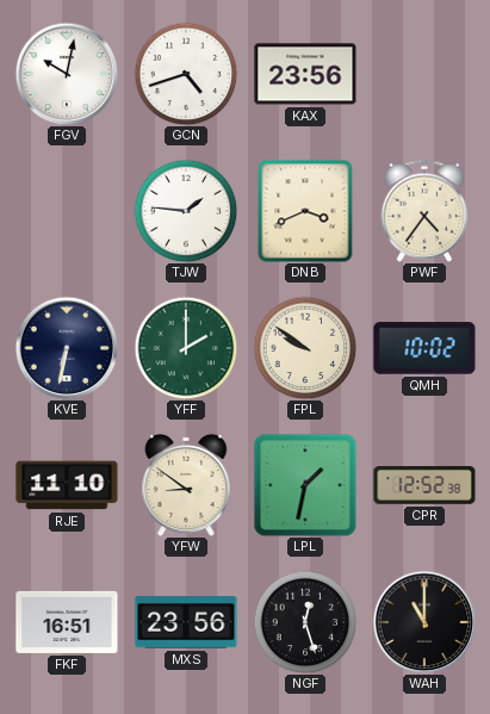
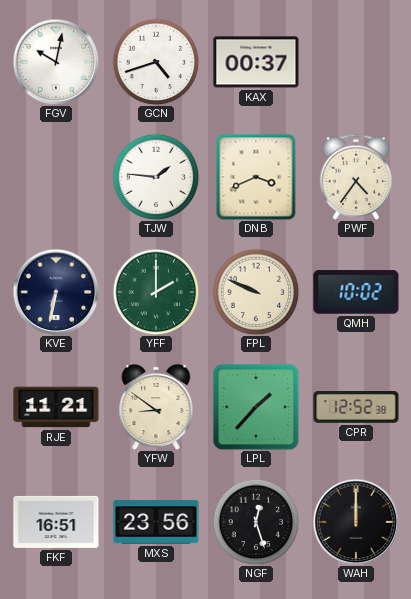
KAX: 23:56 -> 00:37 (256, 62)
FPL: 9:51 -> 9:49 (256, 292)
RJE: 11:10 -> 11:21 (56, 407)
LPL: 1:32 -> 1:37 (256, 407)
WAH: 11:00 -> 12:00 (356, 522)
